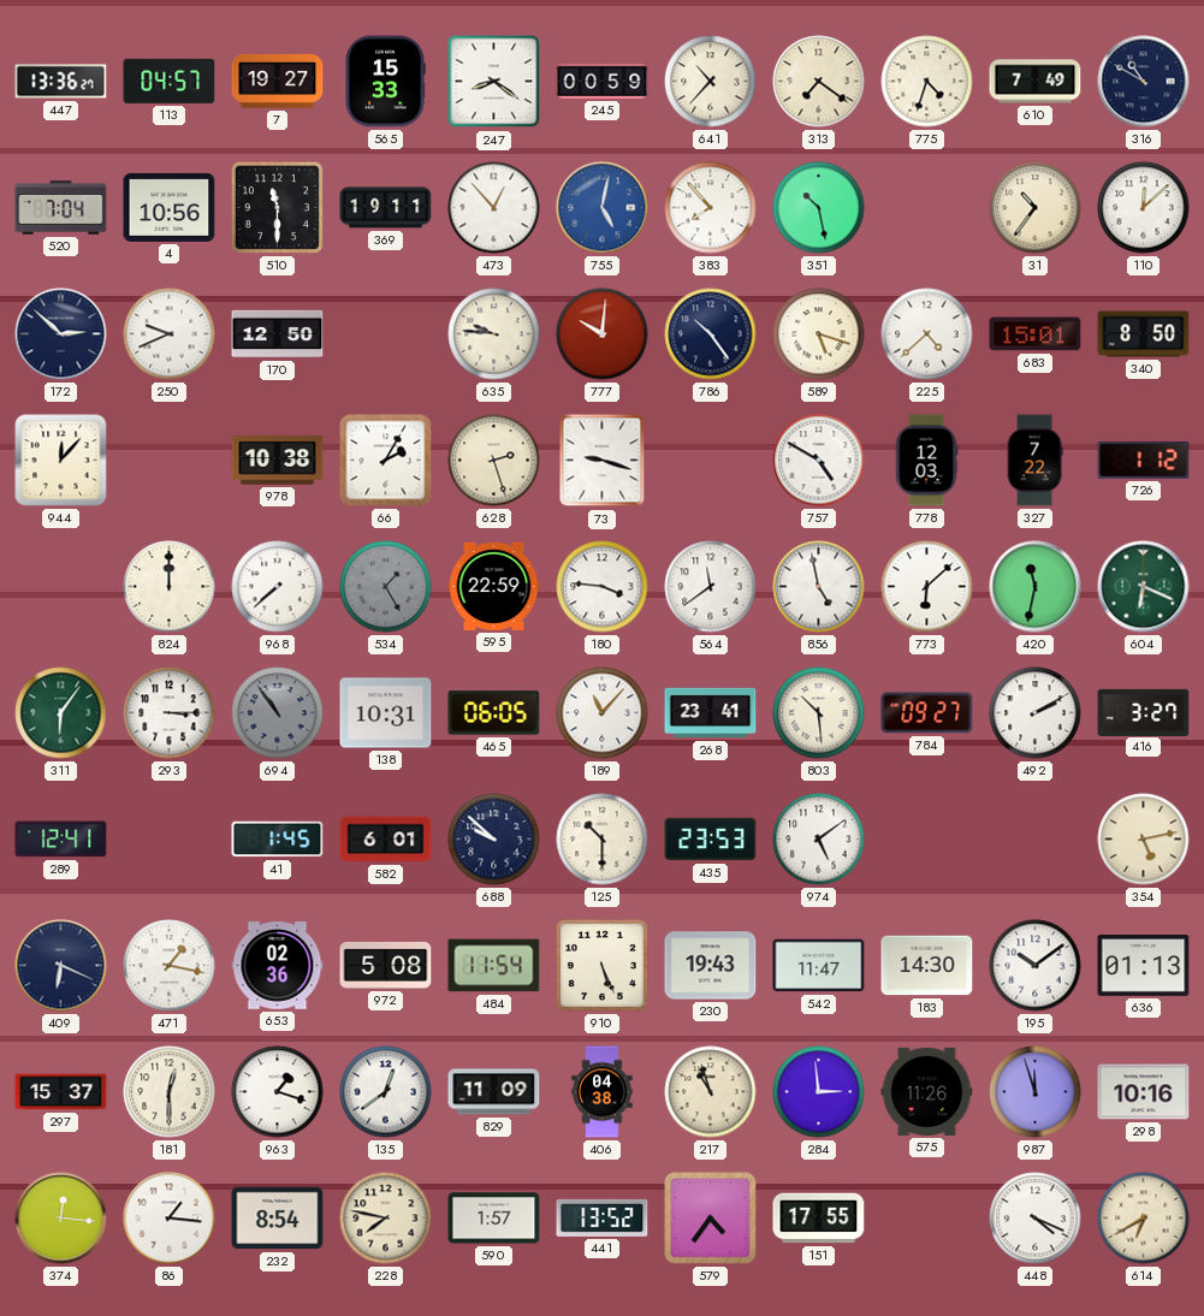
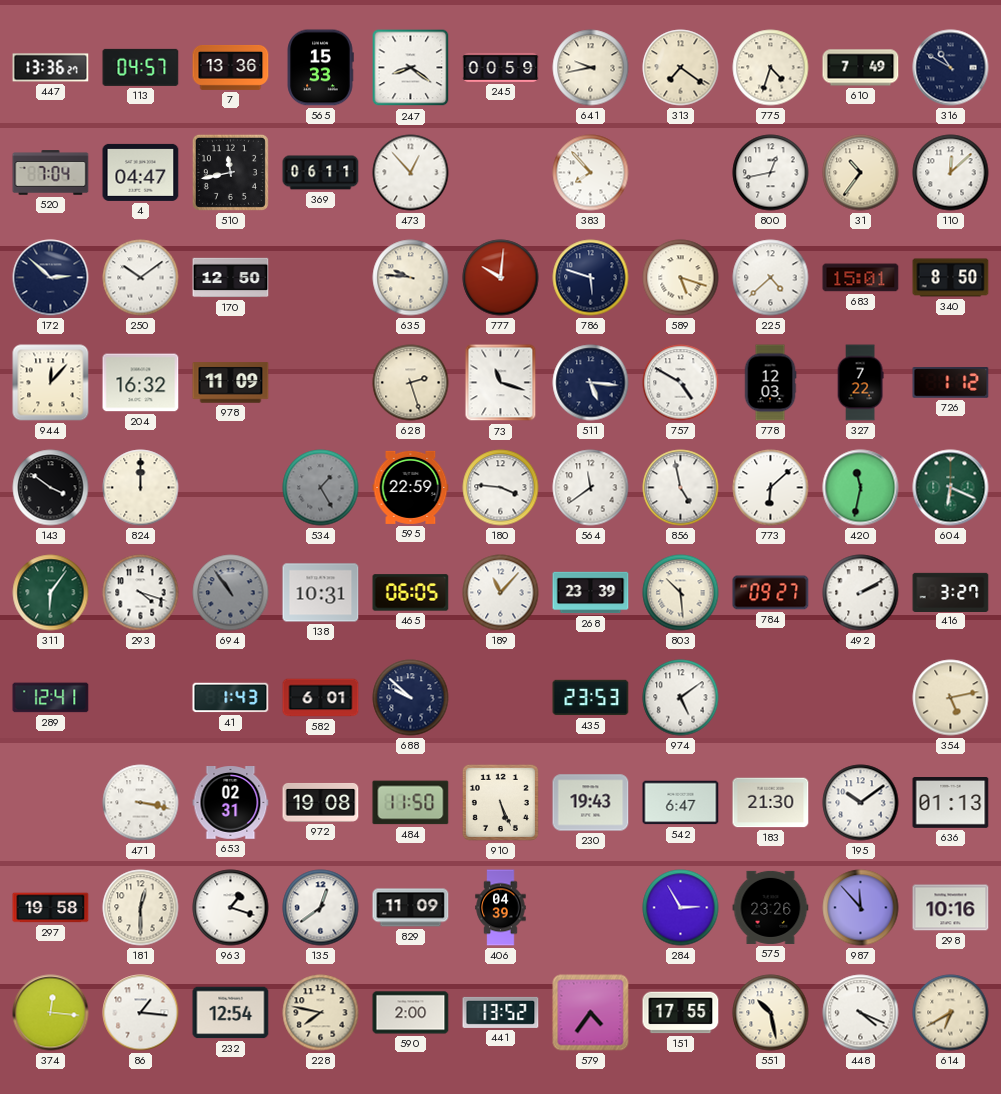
7: 19:27 -> 13:36 (231, 67)
641: 10:37 -> 9:43 (591, 68)
4: 10:56 -> 04:47 (141, 172)
510: 11:30 -> 11:43 (230, 172)
369: 19:11 -> 06:11 (321, 173)
755: 5:02 -> none (603, 208)
351: 10:28 -> none (819, 208)
800: none -> 12:43 (771, 173)
250: 9:41 -> 10:09 (141, 278)
786: 10:24 -> 5:48 (591, 278)
204: none -> 16:32 (141, 383)
978: 10:38 -> 11:09 (231, 383)
66: 2:05 -> none (386, 461)
73: 9:18 -> 11:18 (501, 383)
511: none -> 5:16 (591, 383)
143: none -> 3:51 (51, 488)
968: 7:38 -> none (278, 587)
293: 3:15 -> 4:18 (141, 593)
268: 23:41 -> 23:39 (591, 593)
41: 1:45 -> 1:43 (231, 698)
125: 10:30 -> none (603, 840)
409: 6:19 -> none (61, 966)
471: 1:17 -> 3:17 (141, 803)
653: 02:36 -> 02:31 (231, 803)
972: 5:08 -> 19:08 (321, 803)
484: 11:54 -> 11:50 (411, 803)
542: 11:47 -> 6:47 (681, 803)
183: 14:30 -> 21:30 (771, 803)
297: 15:37 -> 19:58 (51, 908)
406: 04:38 -> 04:39 (501, 908)
217: 10:57 -> none (711, 1092)
284: 2:59 -> 2:55 (681, 908)
575: 11:26 -> 23:26 (771, 907)
987: 11:57 -> 11:53 (861, 908)
232: 8:54 -> 12:54 (231, 1013)
590: 1:57 -> 2:00 (411, 1013)
551: none -> 10:28 (771, 1013)
